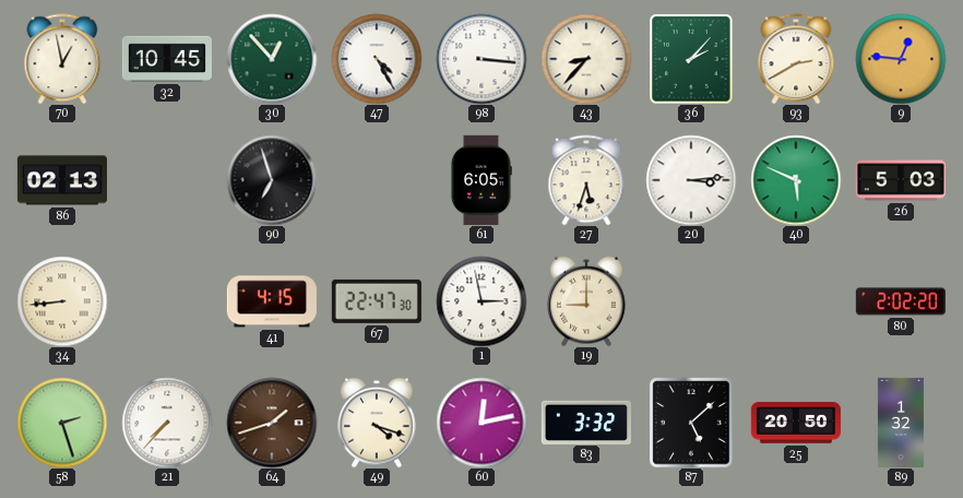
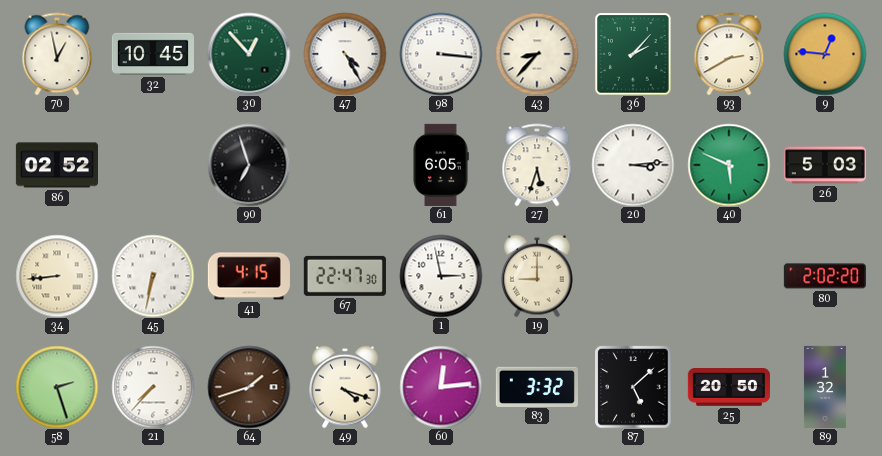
86: 02:13 -> 02:52 (57, 165)
45: none -> 6:32 (153, 276)
60: 12:13 -> 12:14 (441, 387)
